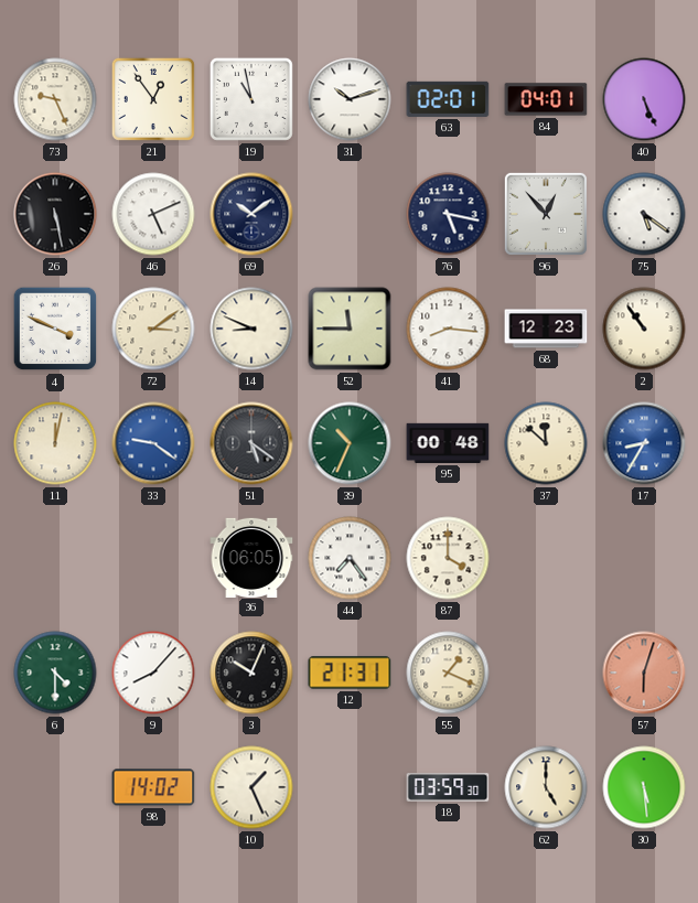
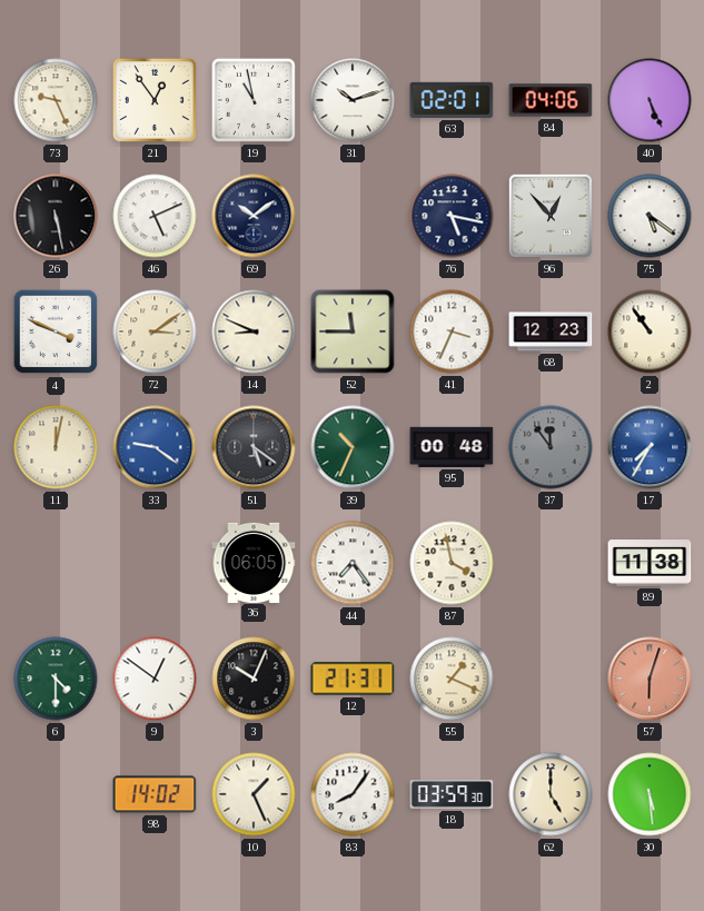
84: 04:01 -> 04:06 (551, 100)
41: 8:16 -> 3:34 (452, 331)
37: 11:52 -> 11:54 (551, 447)
37 dial: cream -> grey (551, 447)
17: 8:35 -> 7:35 (650, 447)
87: 4:00 -> 3:58 (452, 563)
89: none -> 11:38 (650, 563)
9: 8:07 -> 12:51 (155, 679)
83: none -> 8:06 (353, 794)
